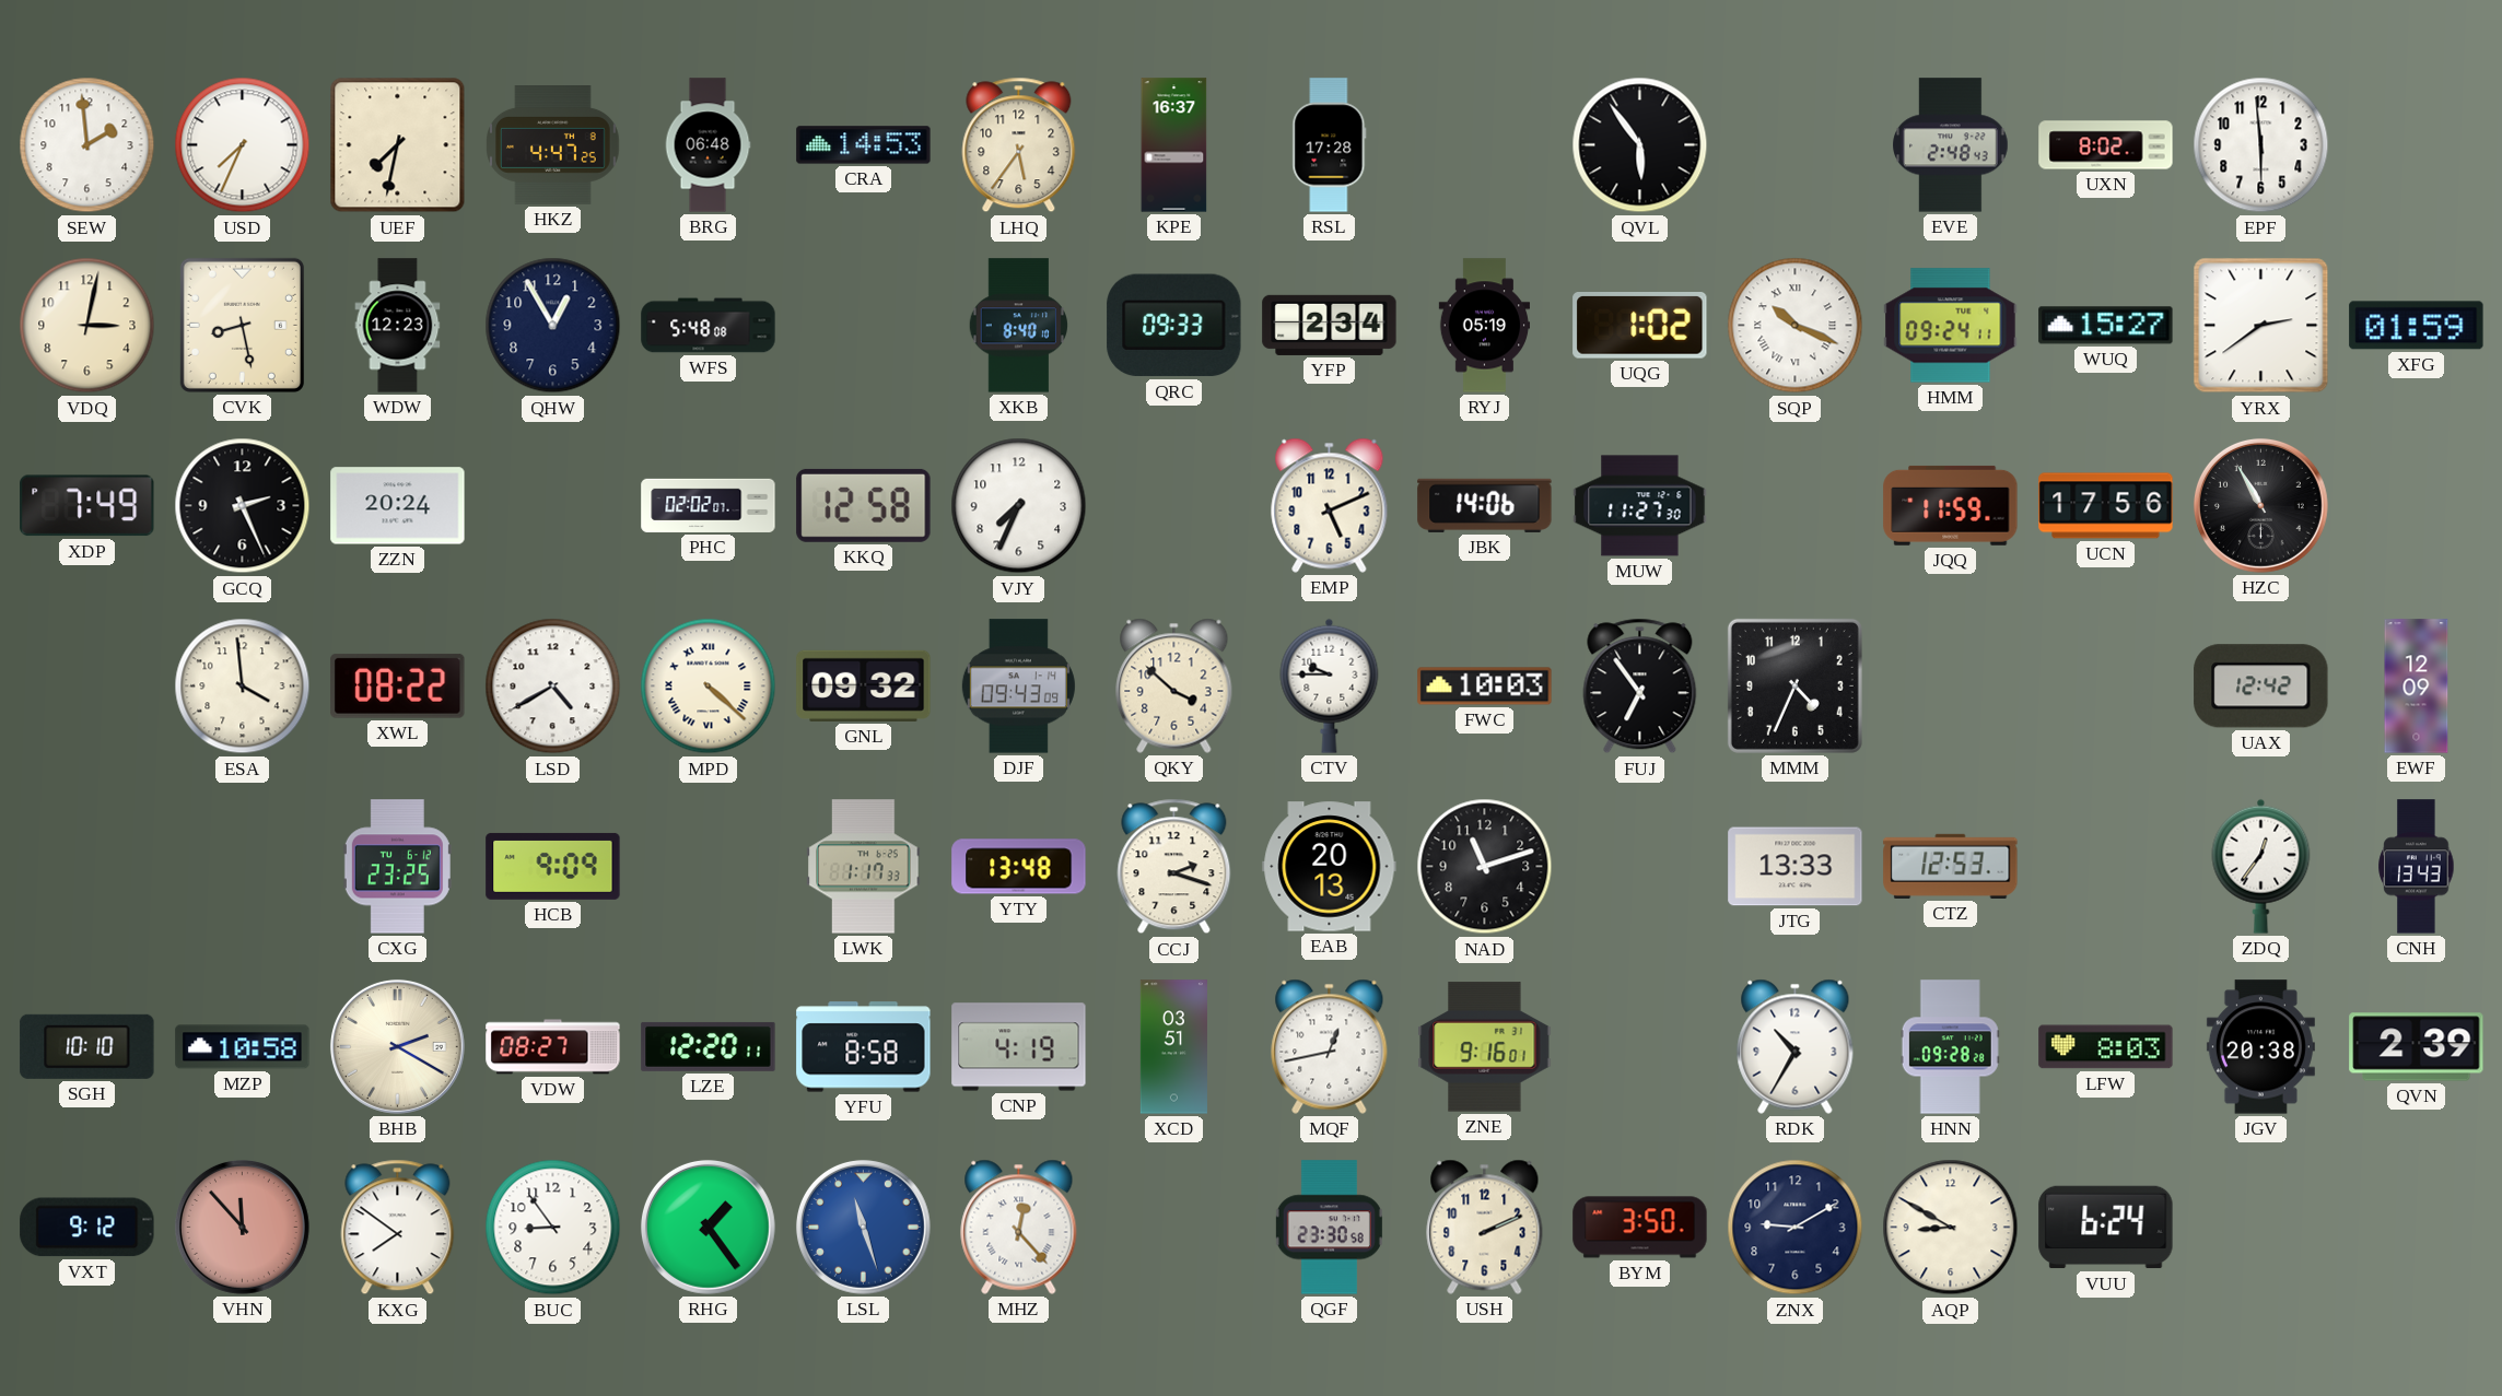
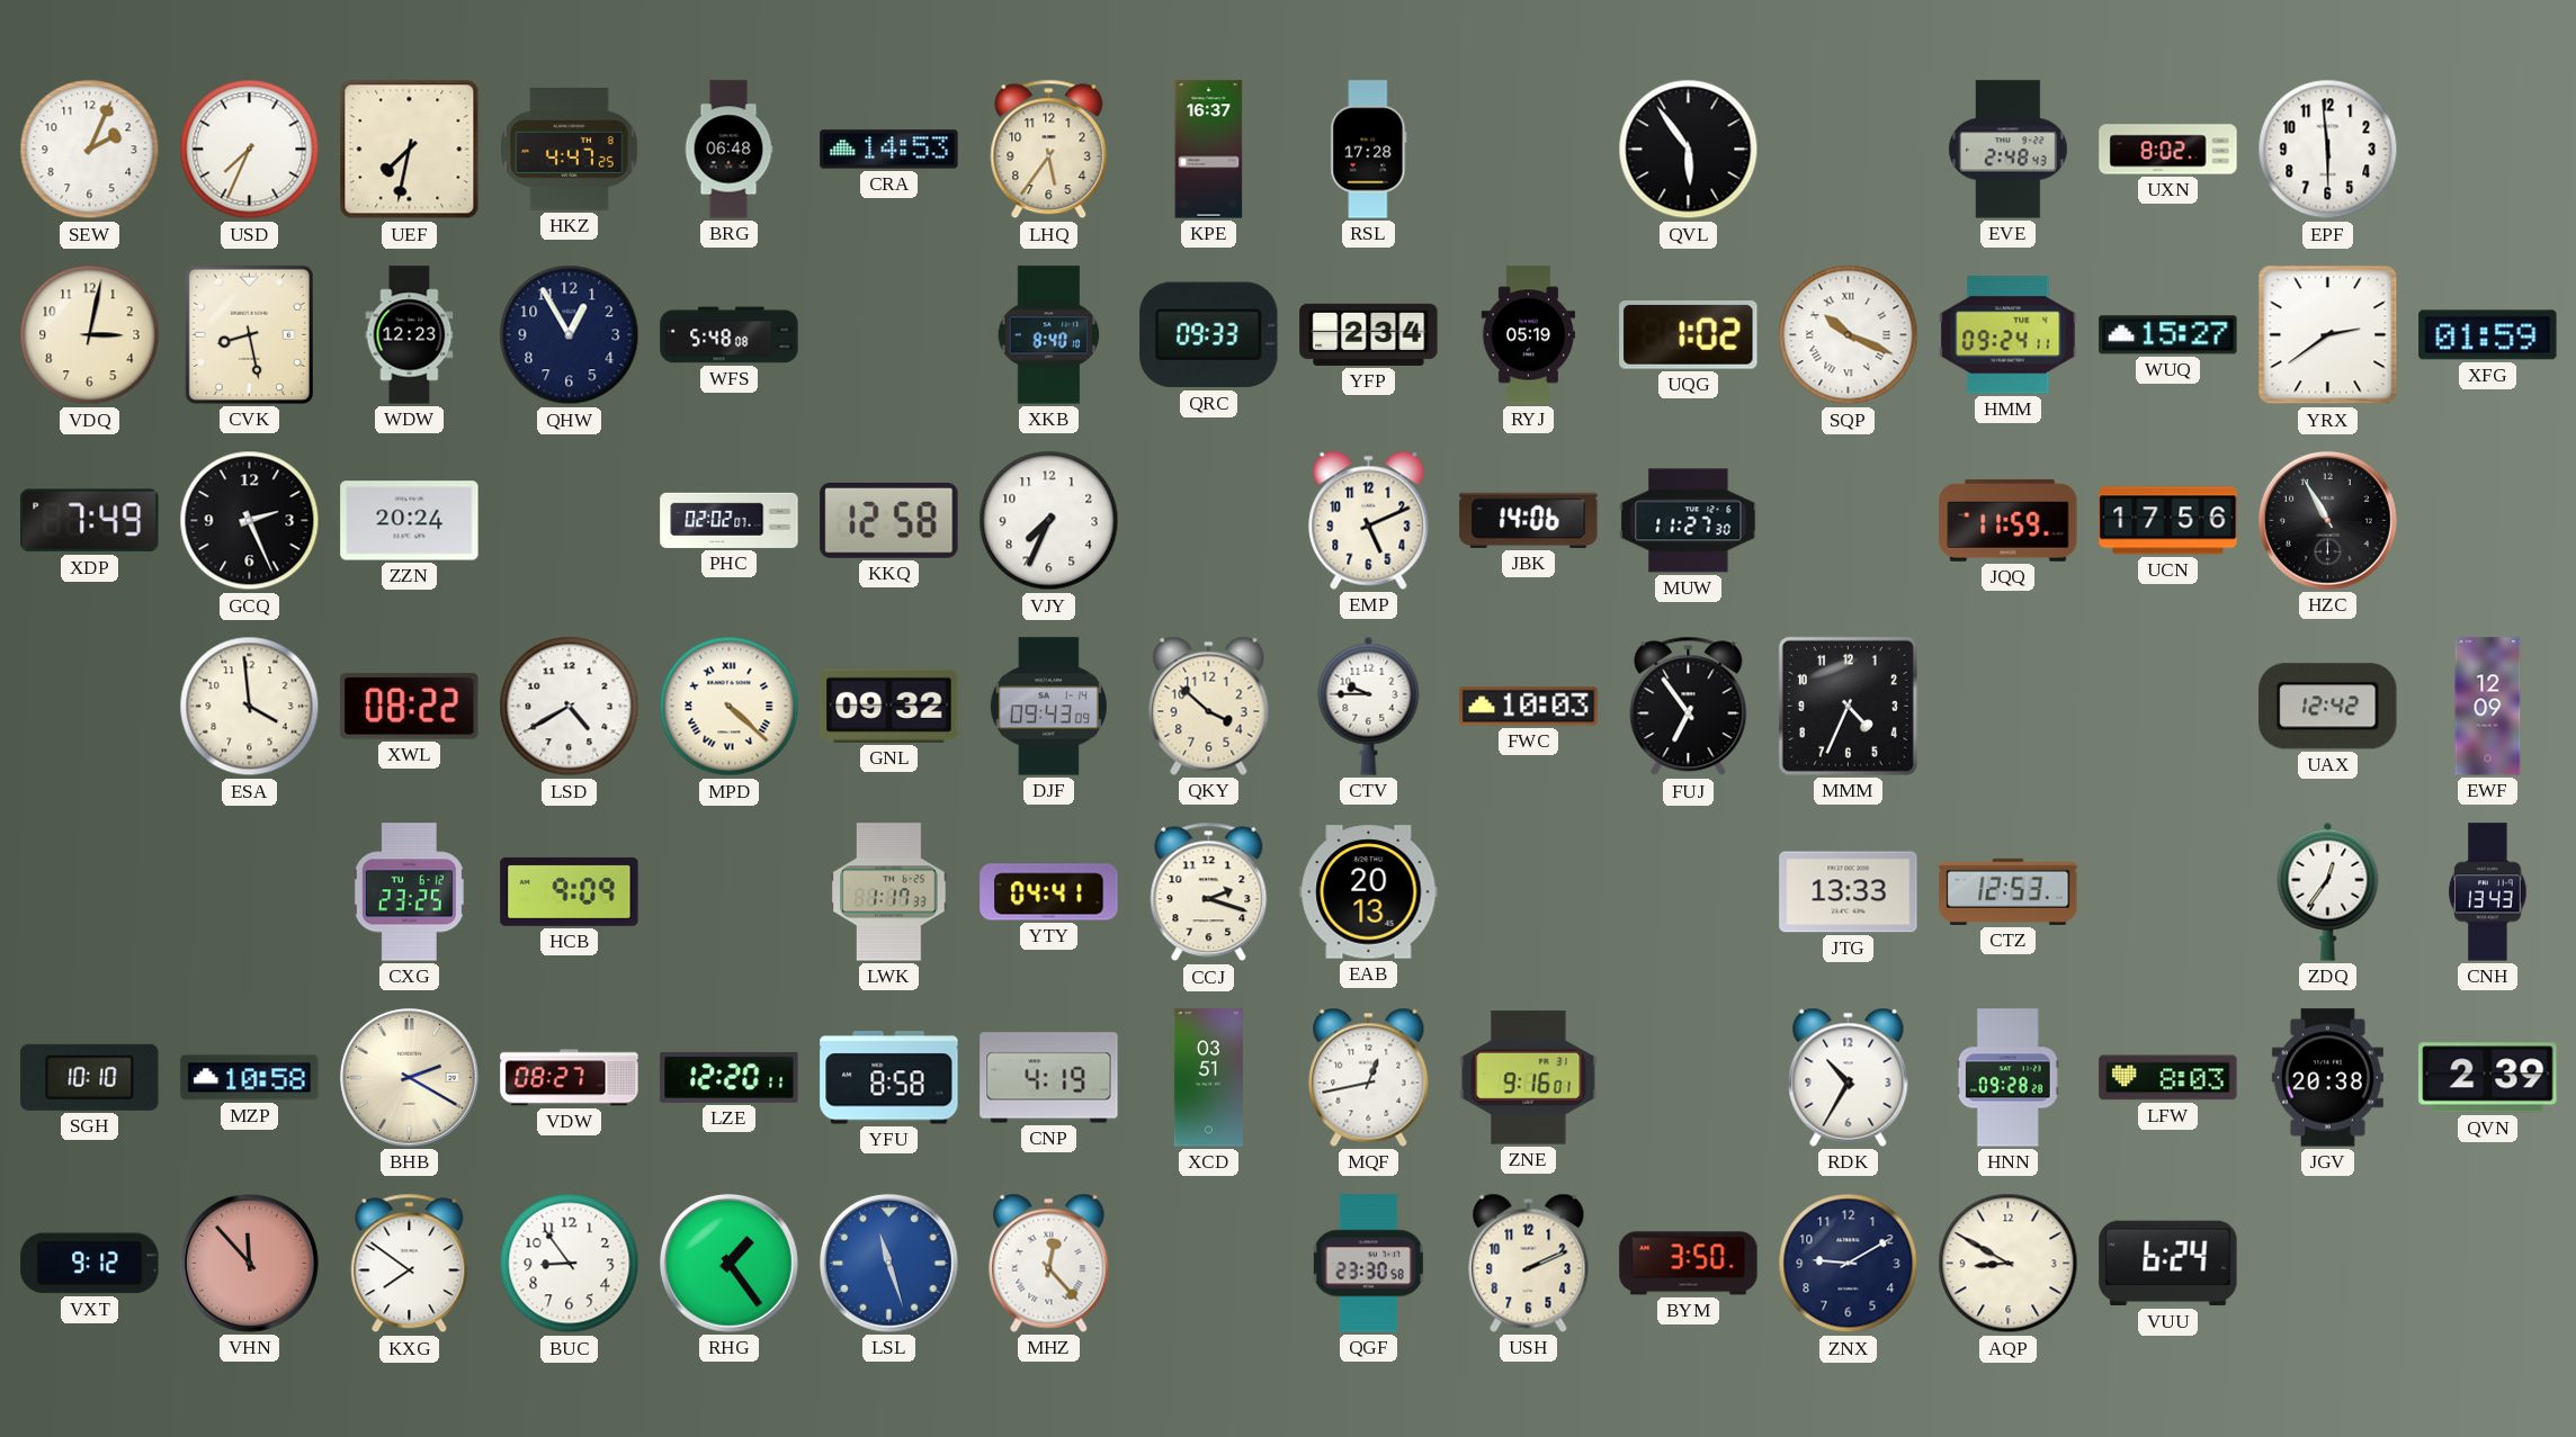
SEW: 1:59 -> 2:04 (90, 150)
YTY: 13:48 -> 04:41 (1049, 892)
NAD: 11:12 -> none (1485, 867)
